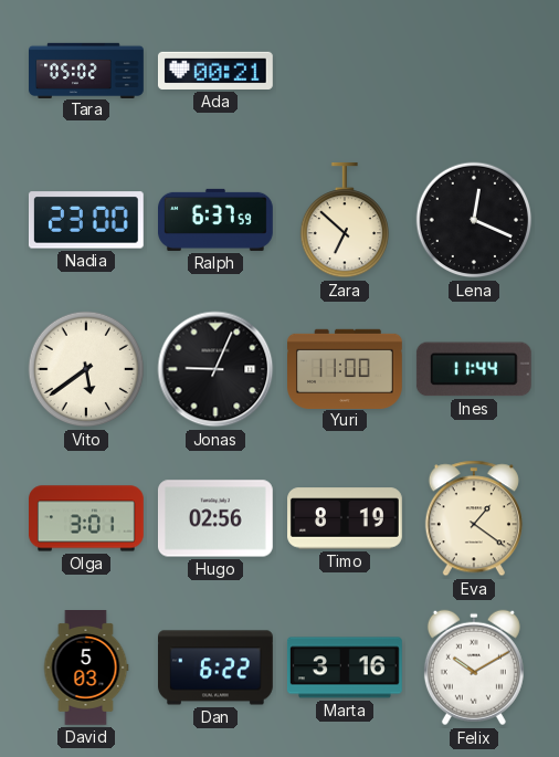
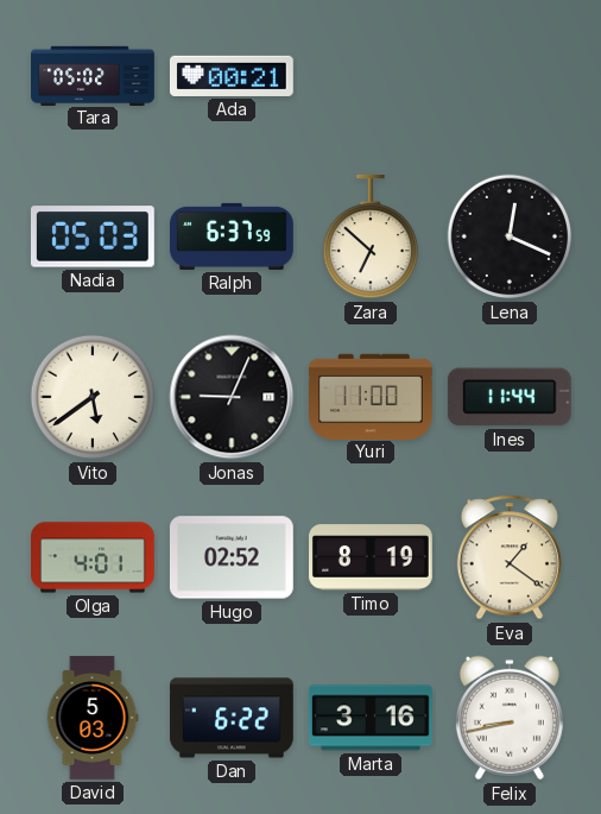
Nadia: 23:00 -> 05:03 (93, 236)
Olga: 3:01 -> 4:01 (94, 557)
Hugo: 02:56 -> 02:52 (232, 557)
Felix: 10:10 -> 8:43 (510, 718)
